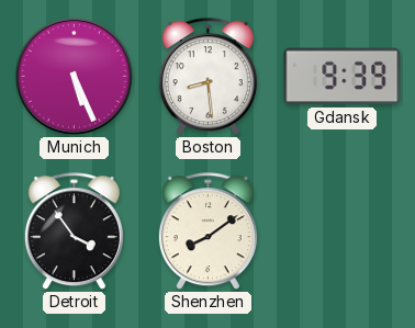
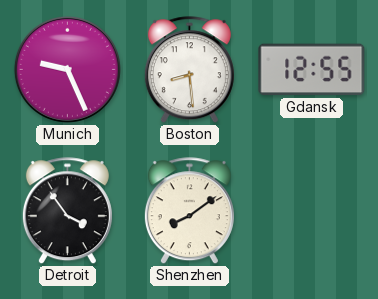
Munich: 5:26 -> 9:26 (67, 69)
Gdansk: 9:39 -> 12:55 (312, 70)
